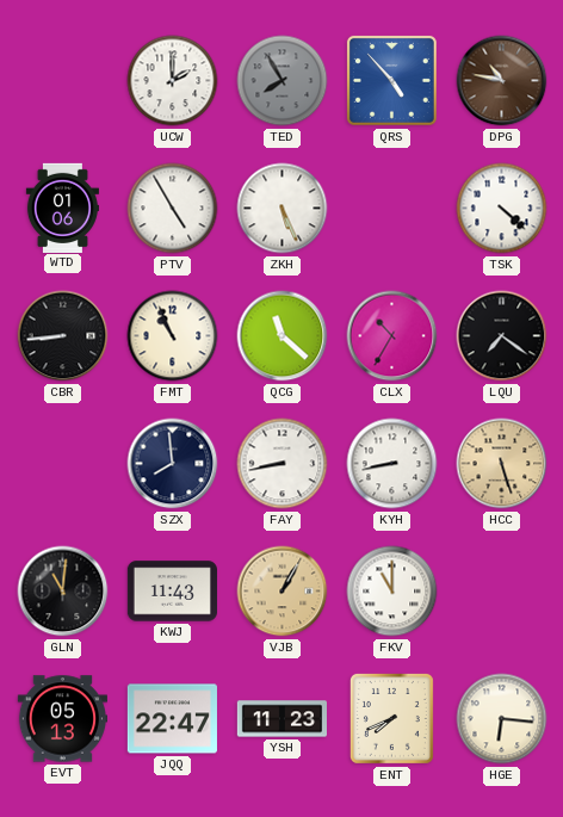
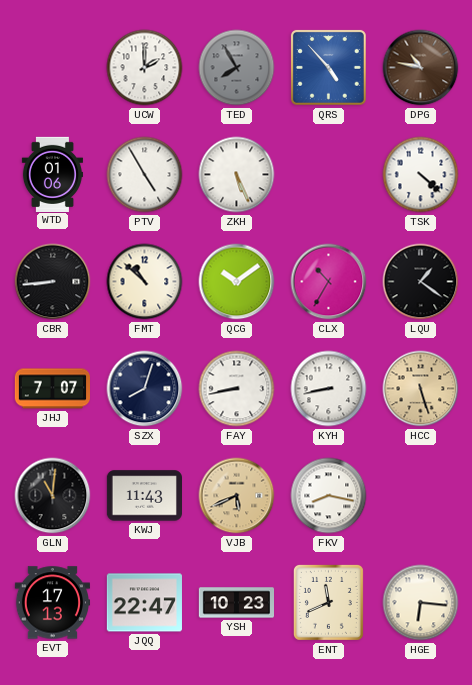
FMT: 10:56 -> 10:52 (145, 282)
QCG: 11:22 -> 10:09 (237, 282)
LQU: 7:21 -> 1:21 (421, 282)
JHJ: none -> 7:07 (52, 389)
SZX: 7:59 -> 8:03 (145, 389)
VJB: 1:05 -> 5:41 (237, 496)
FKV: 11:00 -> 8:17 (329, 496)
EVT: 05:13 -> 17:13 (52, 603)
YSH: 11:23 -> 10:23 (236, 603)
ENT: 7:41 -> 11:41 (328, 602)
